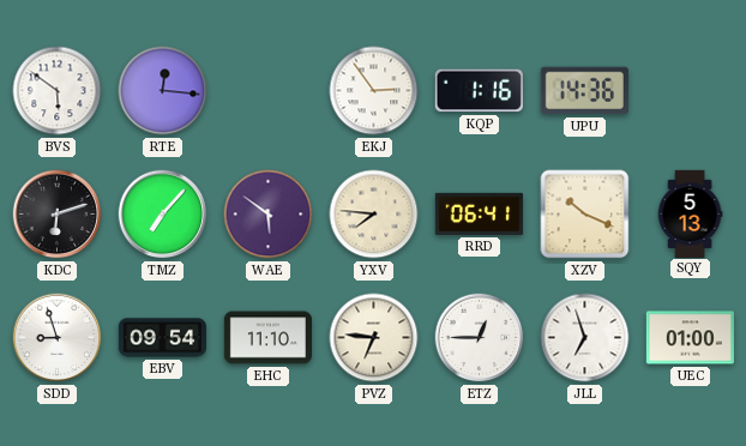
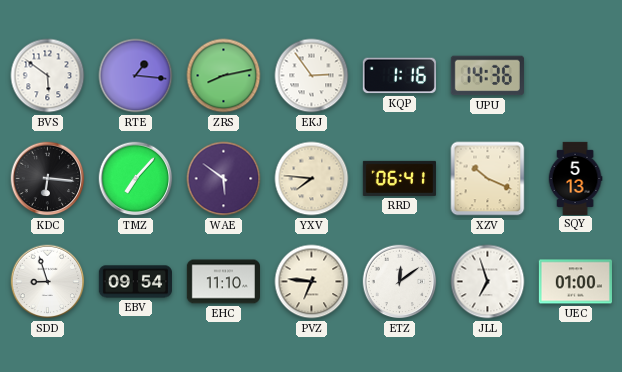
RTE: 12:16 -> 1:16 (136, 76)
ZRS: none -> 8:13 (224, 76)
KDC: 6:12 -> 6:16 (48, 179)
ETZ: 12:45 -> 12:09 (400, 282)
